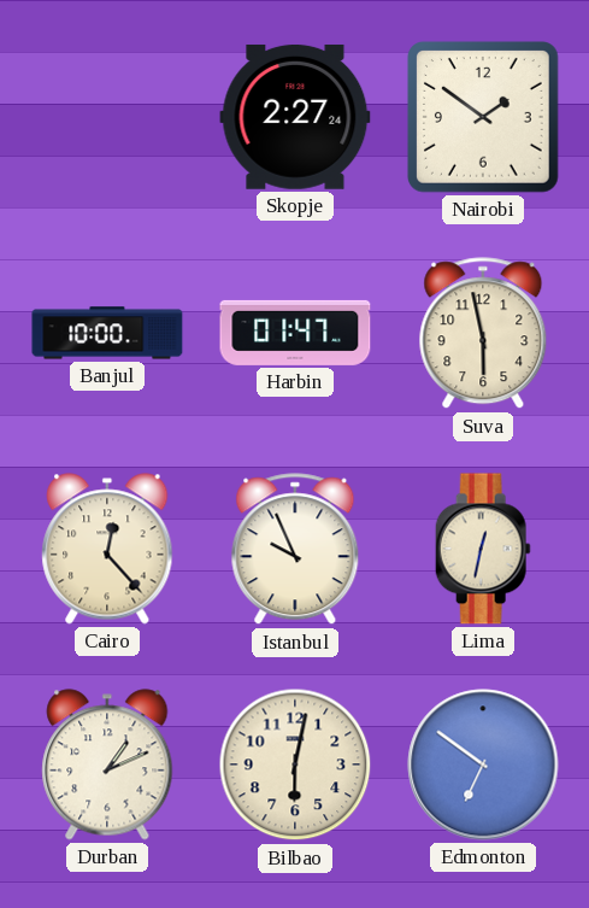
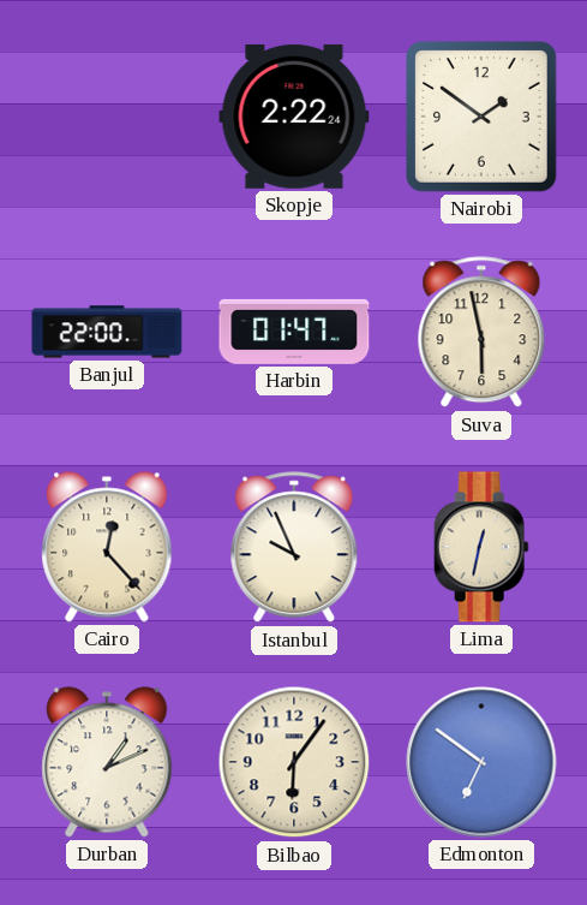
Skopje: 2:27 -> 2:22 (294, 117)
Banjul: 10:00 -> 22:00 (107, 332)
Bilbao: 6:02 -> 6:06 (294, 762)
